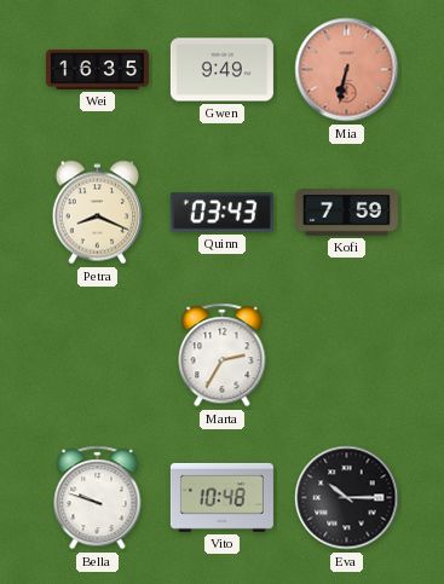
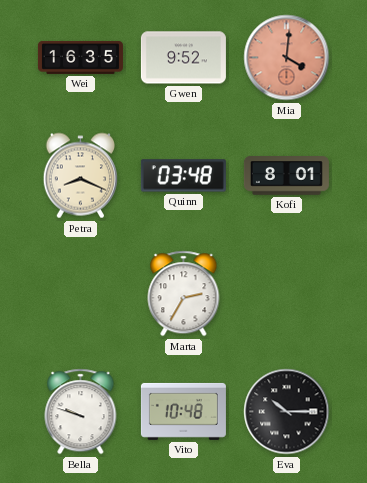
Gwen: 9:49 -> 9:52 (183, 58)
Mia: 6:32 -> 4:01 (287, 58)
Quinn: 03:43 -> 03:48 (183, 176)
Kofi: 7:59 -> 8:01 (286, 176)
